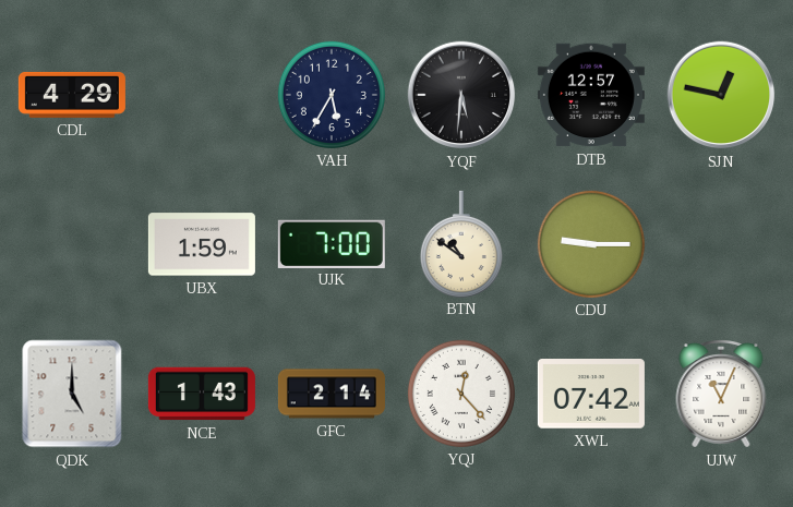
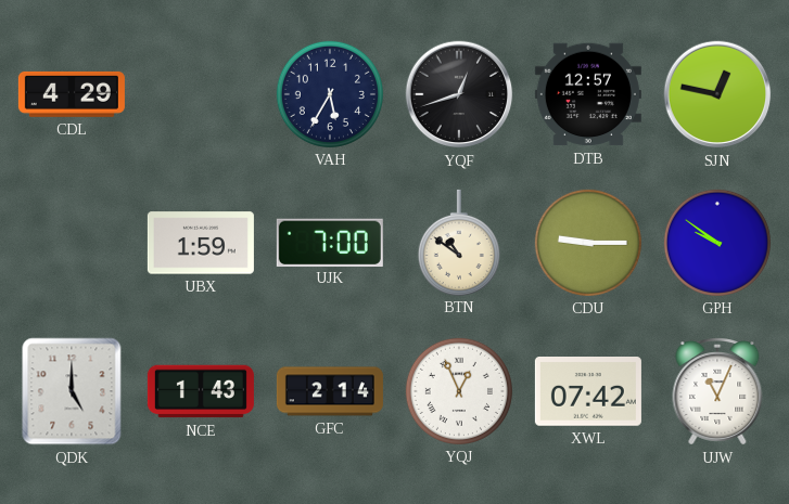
YQF: 5:31 -> 12:42 (459, 94)
GPH: none -> 9:51 (717, 243)
YQJ: 12:23 -> 12:56 (459, 391)
